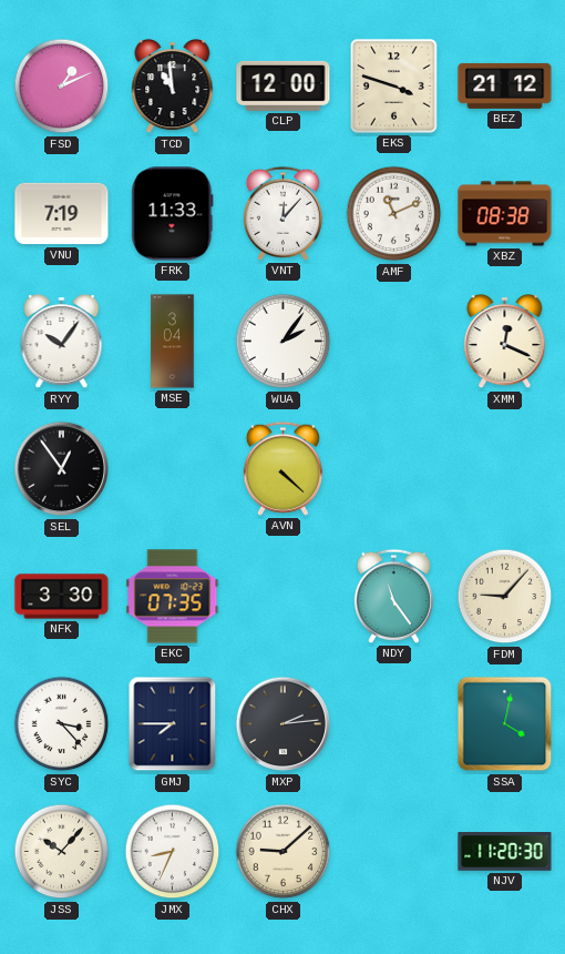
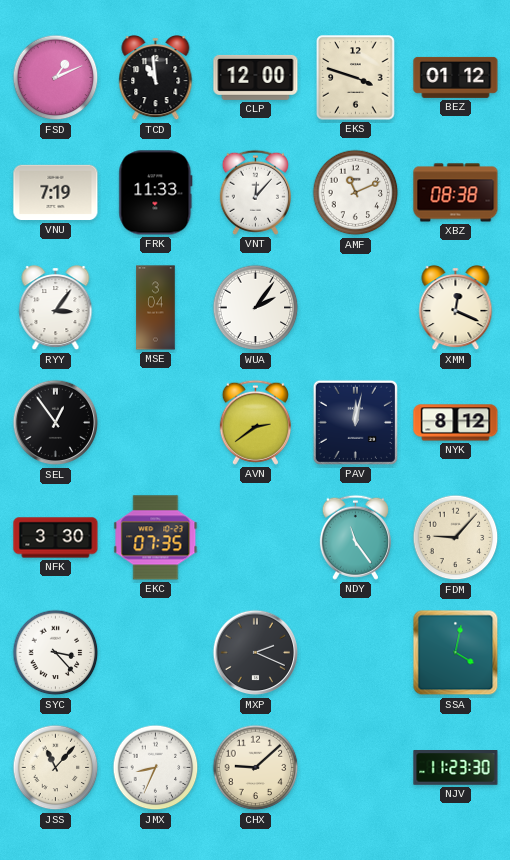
BEZ: 21:12 -> 01:12 (456, 77)
RYY: 10:06 -> 3:06 (56, 309)
AVN: 4:22 -> 2:39 (255, 422)
PAV: none -> 12:02 (355, 422)
NYK: none -> 8:12 (456, 423)
GMJ: 7:45 -> none (173, 724)
MXP: 2:14 -> 2:19 (256, 653)
JSS: 10:07 -> 11:07 (56, 768)
NJV: 11:20 -> 11:23 (456, 768)
